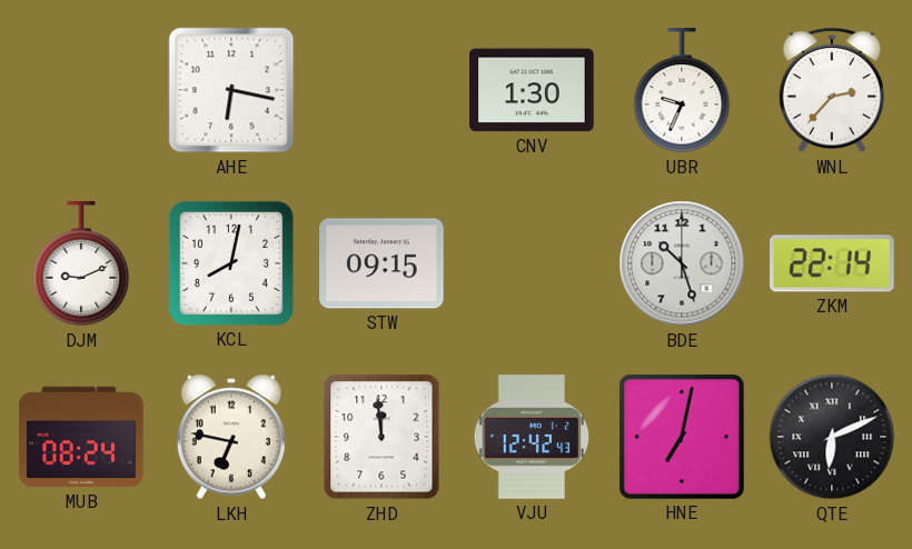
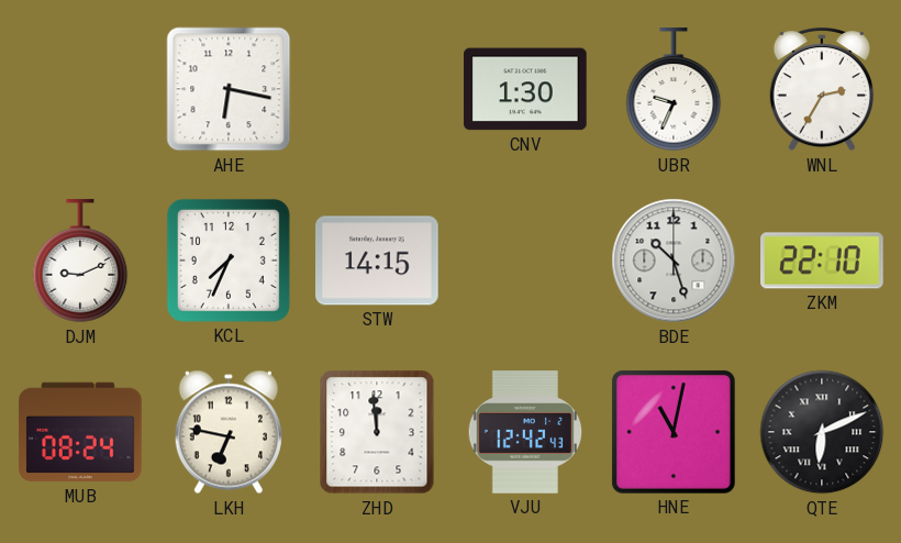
WNL: 2:37 -> 2:35 (822, 90)
KCL: 8:02 -> 7:34 (229, 261)
STW: 09:15 -> 14:15 (377, 261)
ZKM: 22:14 -> 22:10 (822, 261)
HNE: 7:02 -> 11:02 (674, 432)
